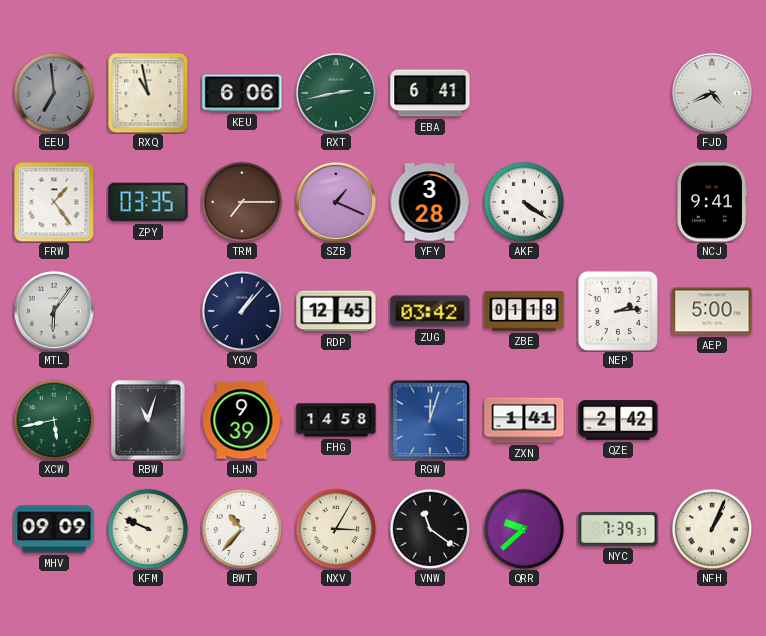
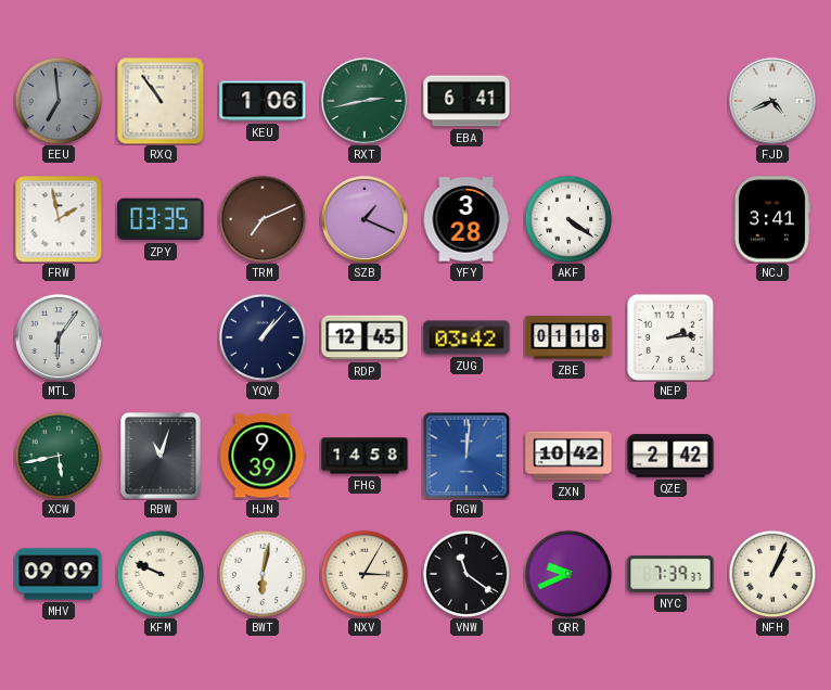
RXQ: 10:58 -> 10:54 (161, 101)
KEU: 6:06 -> 1:06 (263, 101)
FRW: 1:24 -> 1:58 (59, 219)
TRM: 7:15 -> 7:11 (263, 219)
NCJ: 9:41 -> 3:41 (771, 219)
AEP: 5:00 -> none (712, 311)
RGW: 12:03 -> 12:01 (466, 456)
ZXN: 1:41 -> 10:42 (568, 456)
BWT: 10:37 -> 6:02 (263, 574)
QRR: 9:38 -> 9:41 (568, 574)
